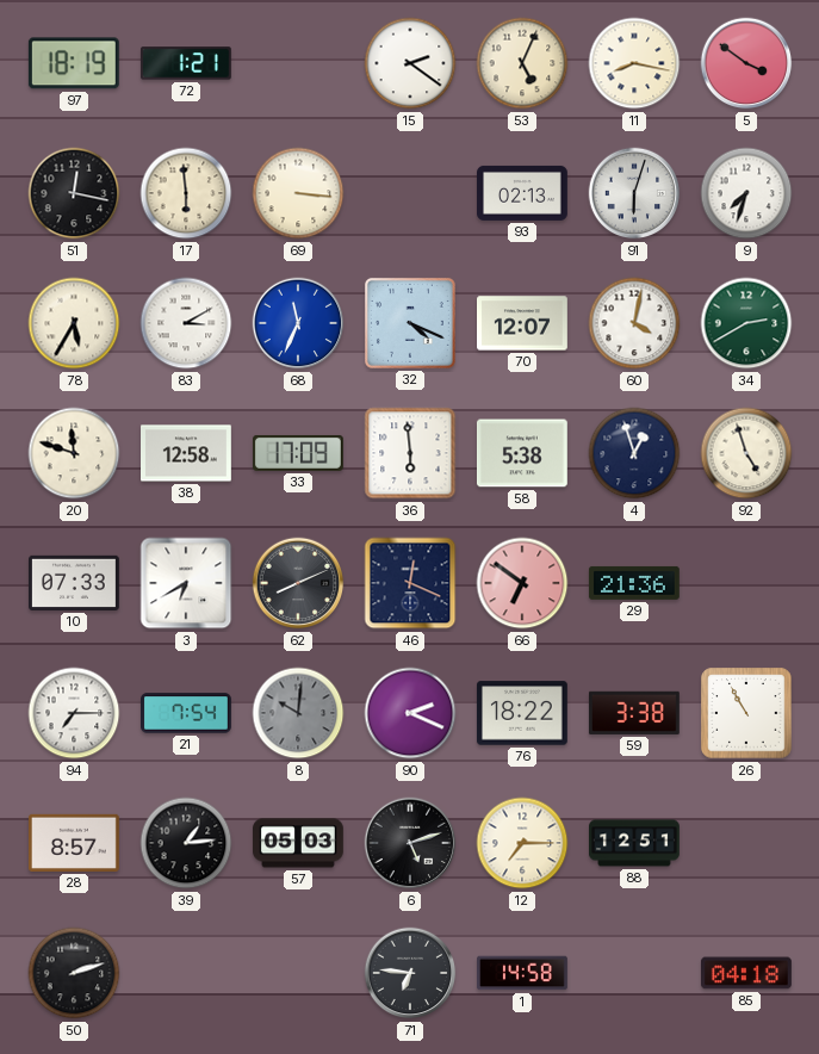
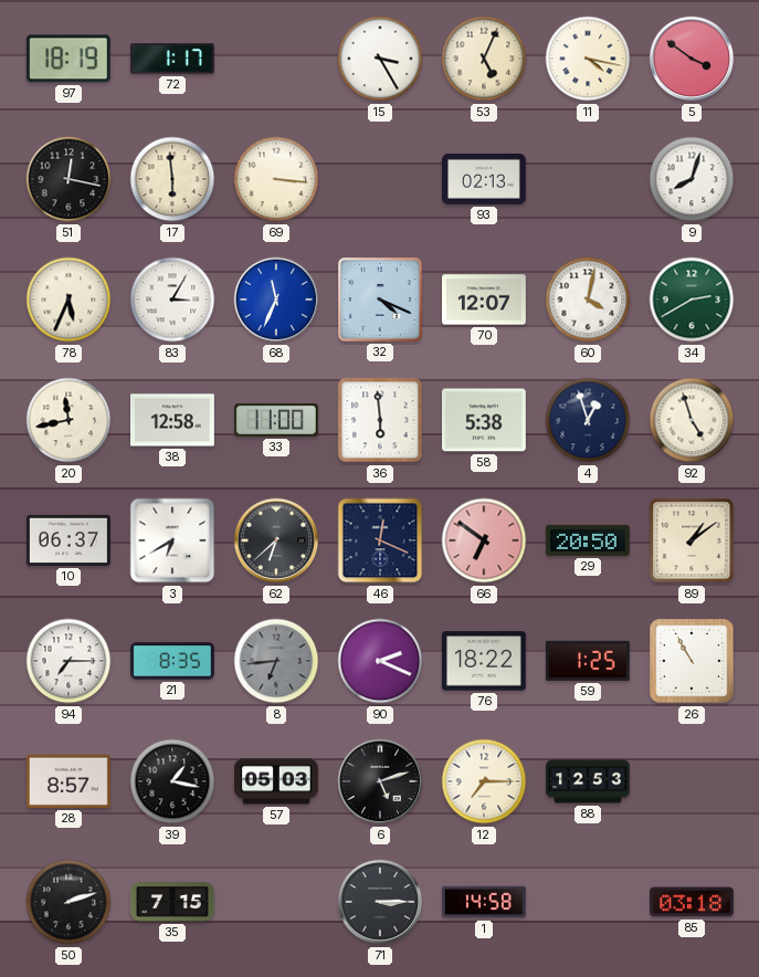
72: 1:21 -> 1:17 (172, 59)
15: 2:21 -> 3:25 (380, 59)
11: 8:17 -> 4:17 (588, 59)
91: 6:03 -> none (634, 193)
9: 7:33 -> 8:03 (692, 179)
78: 5:35 -> 5:34 (68, 300)
83: 3:10 -> 3:05 (172, 300)
20: 11:48 -> 11:43 (68, 420)
33: 17:09 -> 11:00 (277, 420)
10: 07:33 -> 06:37 (70, 540)
62: 8:11 -> 6:38 (276, 540)
29: 21:36 -> 20:50 (588, 540)
89: none -> 1:09 (692, 540)
21: 7:54 -> 8:35 (173, 661)
8: 10:01 -> 6:44 (276, 661)
59: 3:38 -> 1:25 (588, 661)
39: 1:14 -> 1:17 (172, 781)
88: 12:51 -> 12:53 (589, 781)
35: none -> 7:15 (172, 902)
71: 6:46 -> 3:15 (380, 902)
85: 04:18 -> 03:18 (692, 902)
